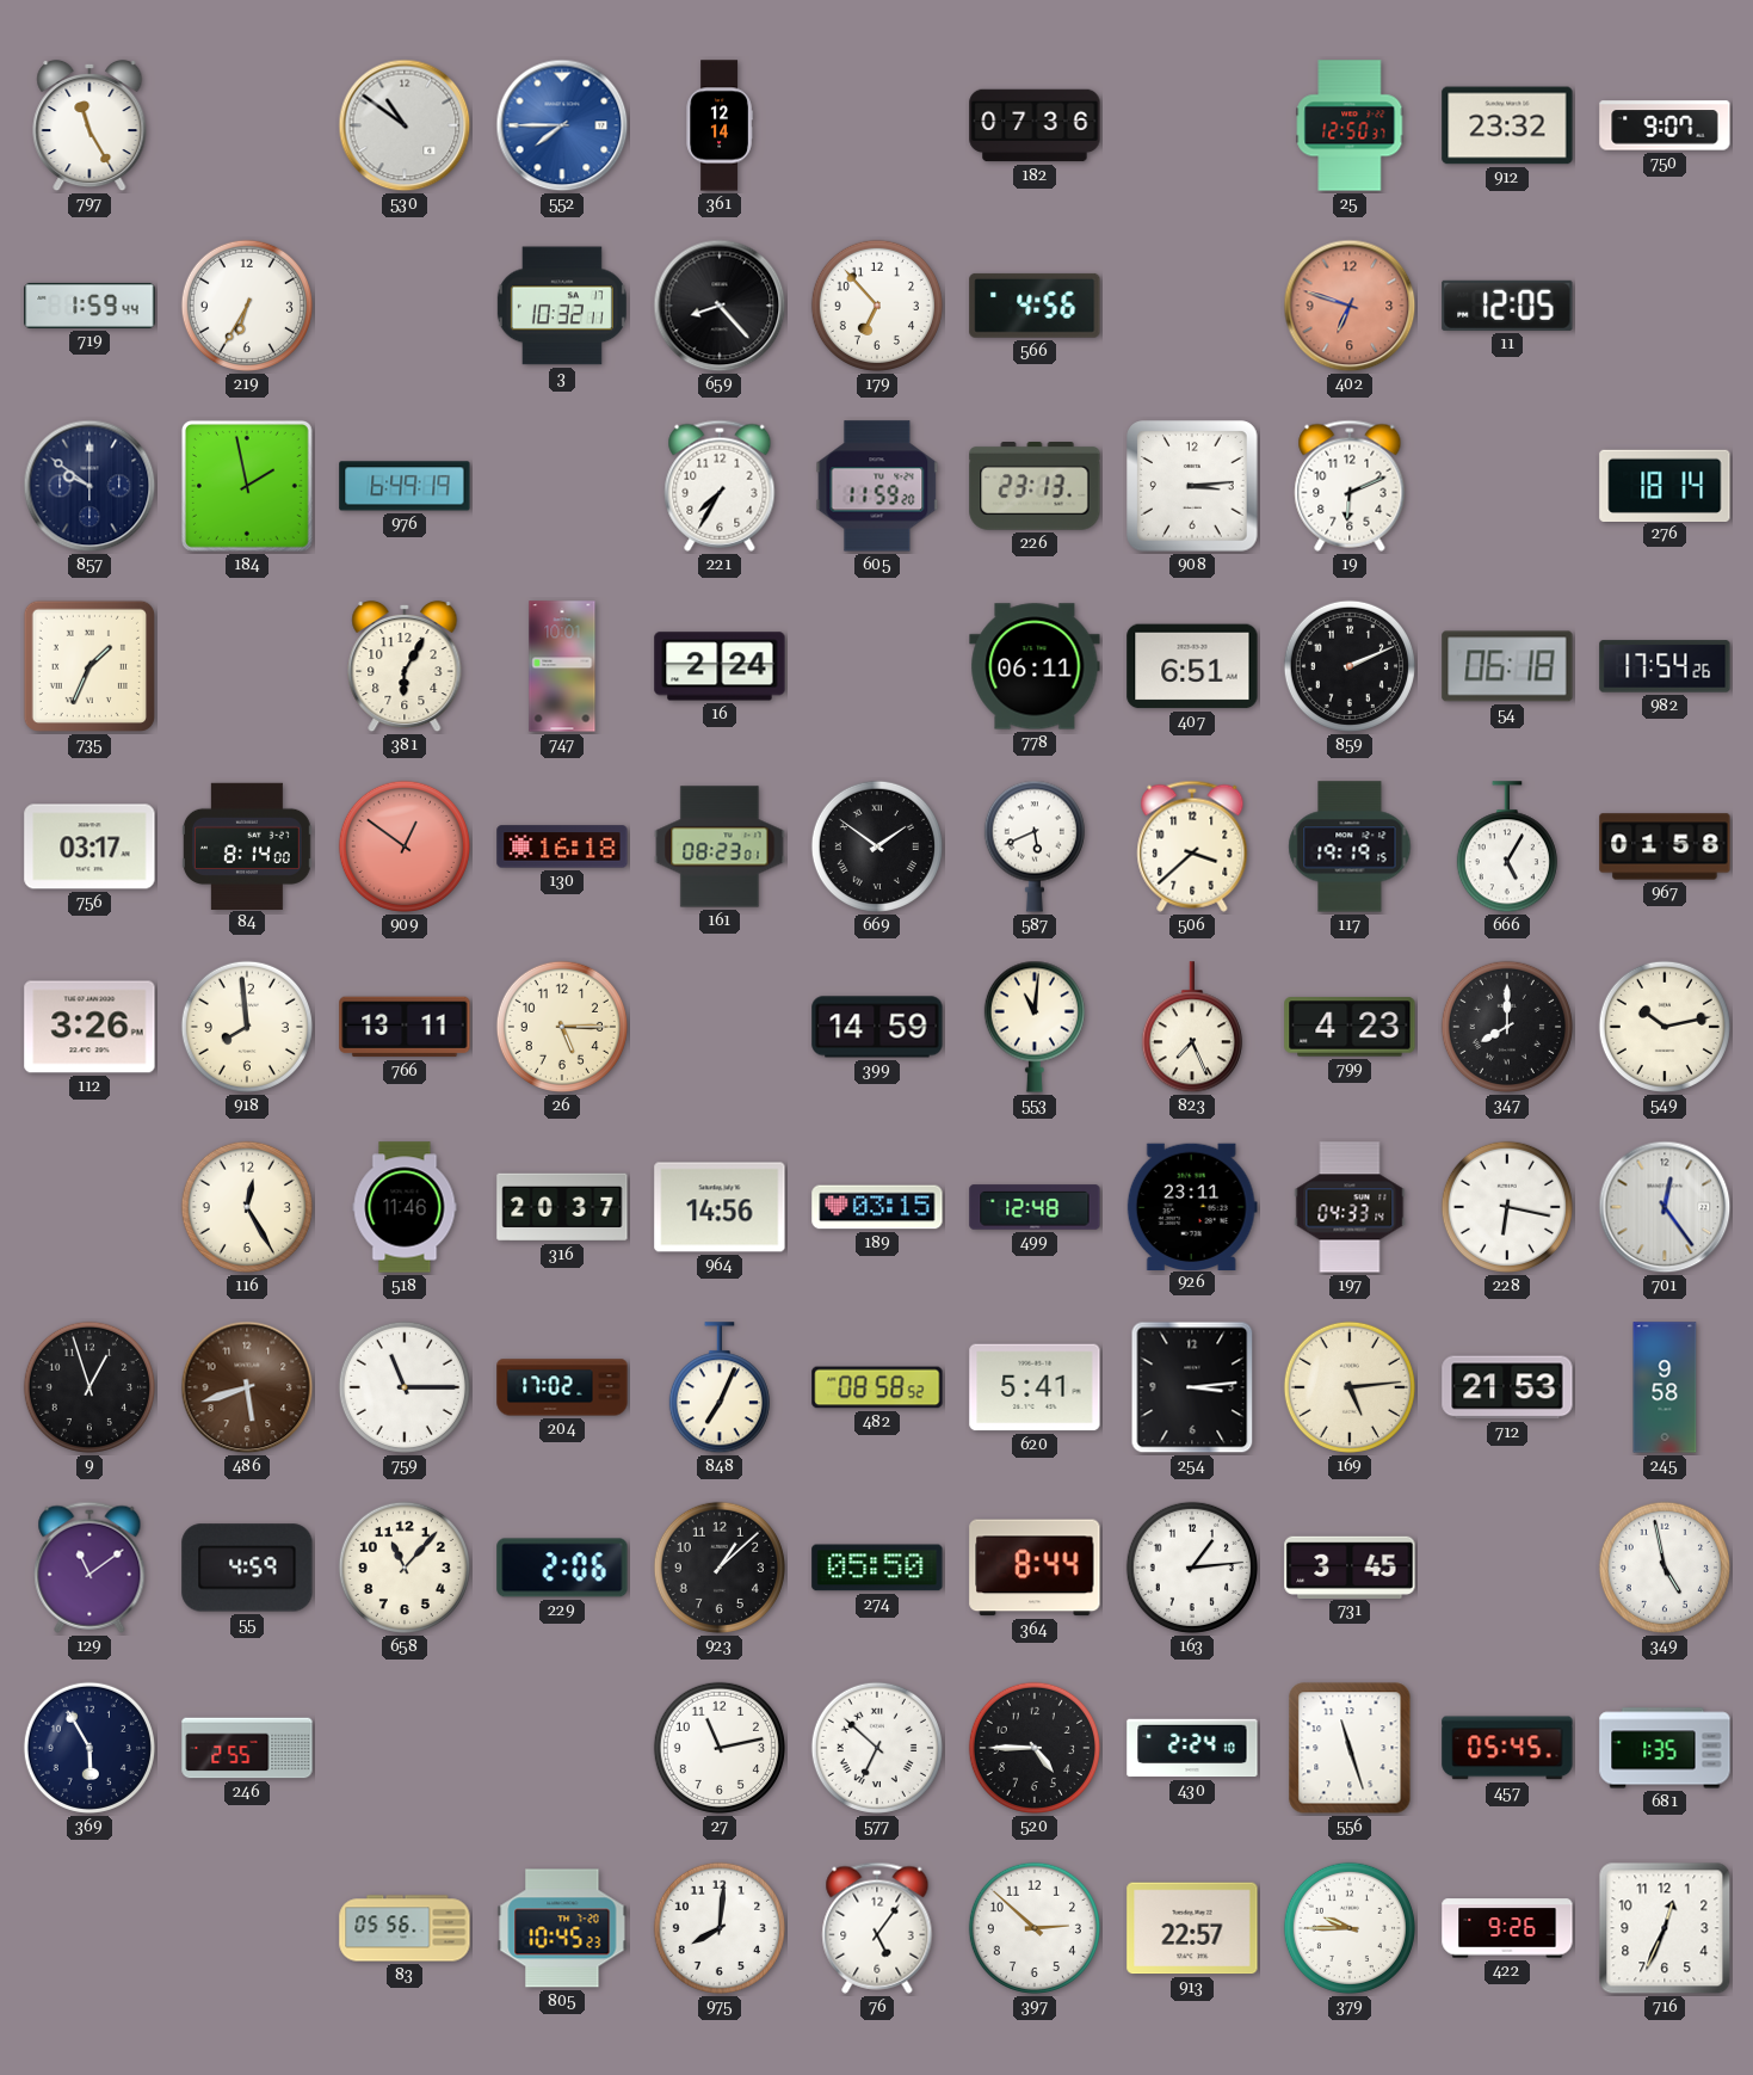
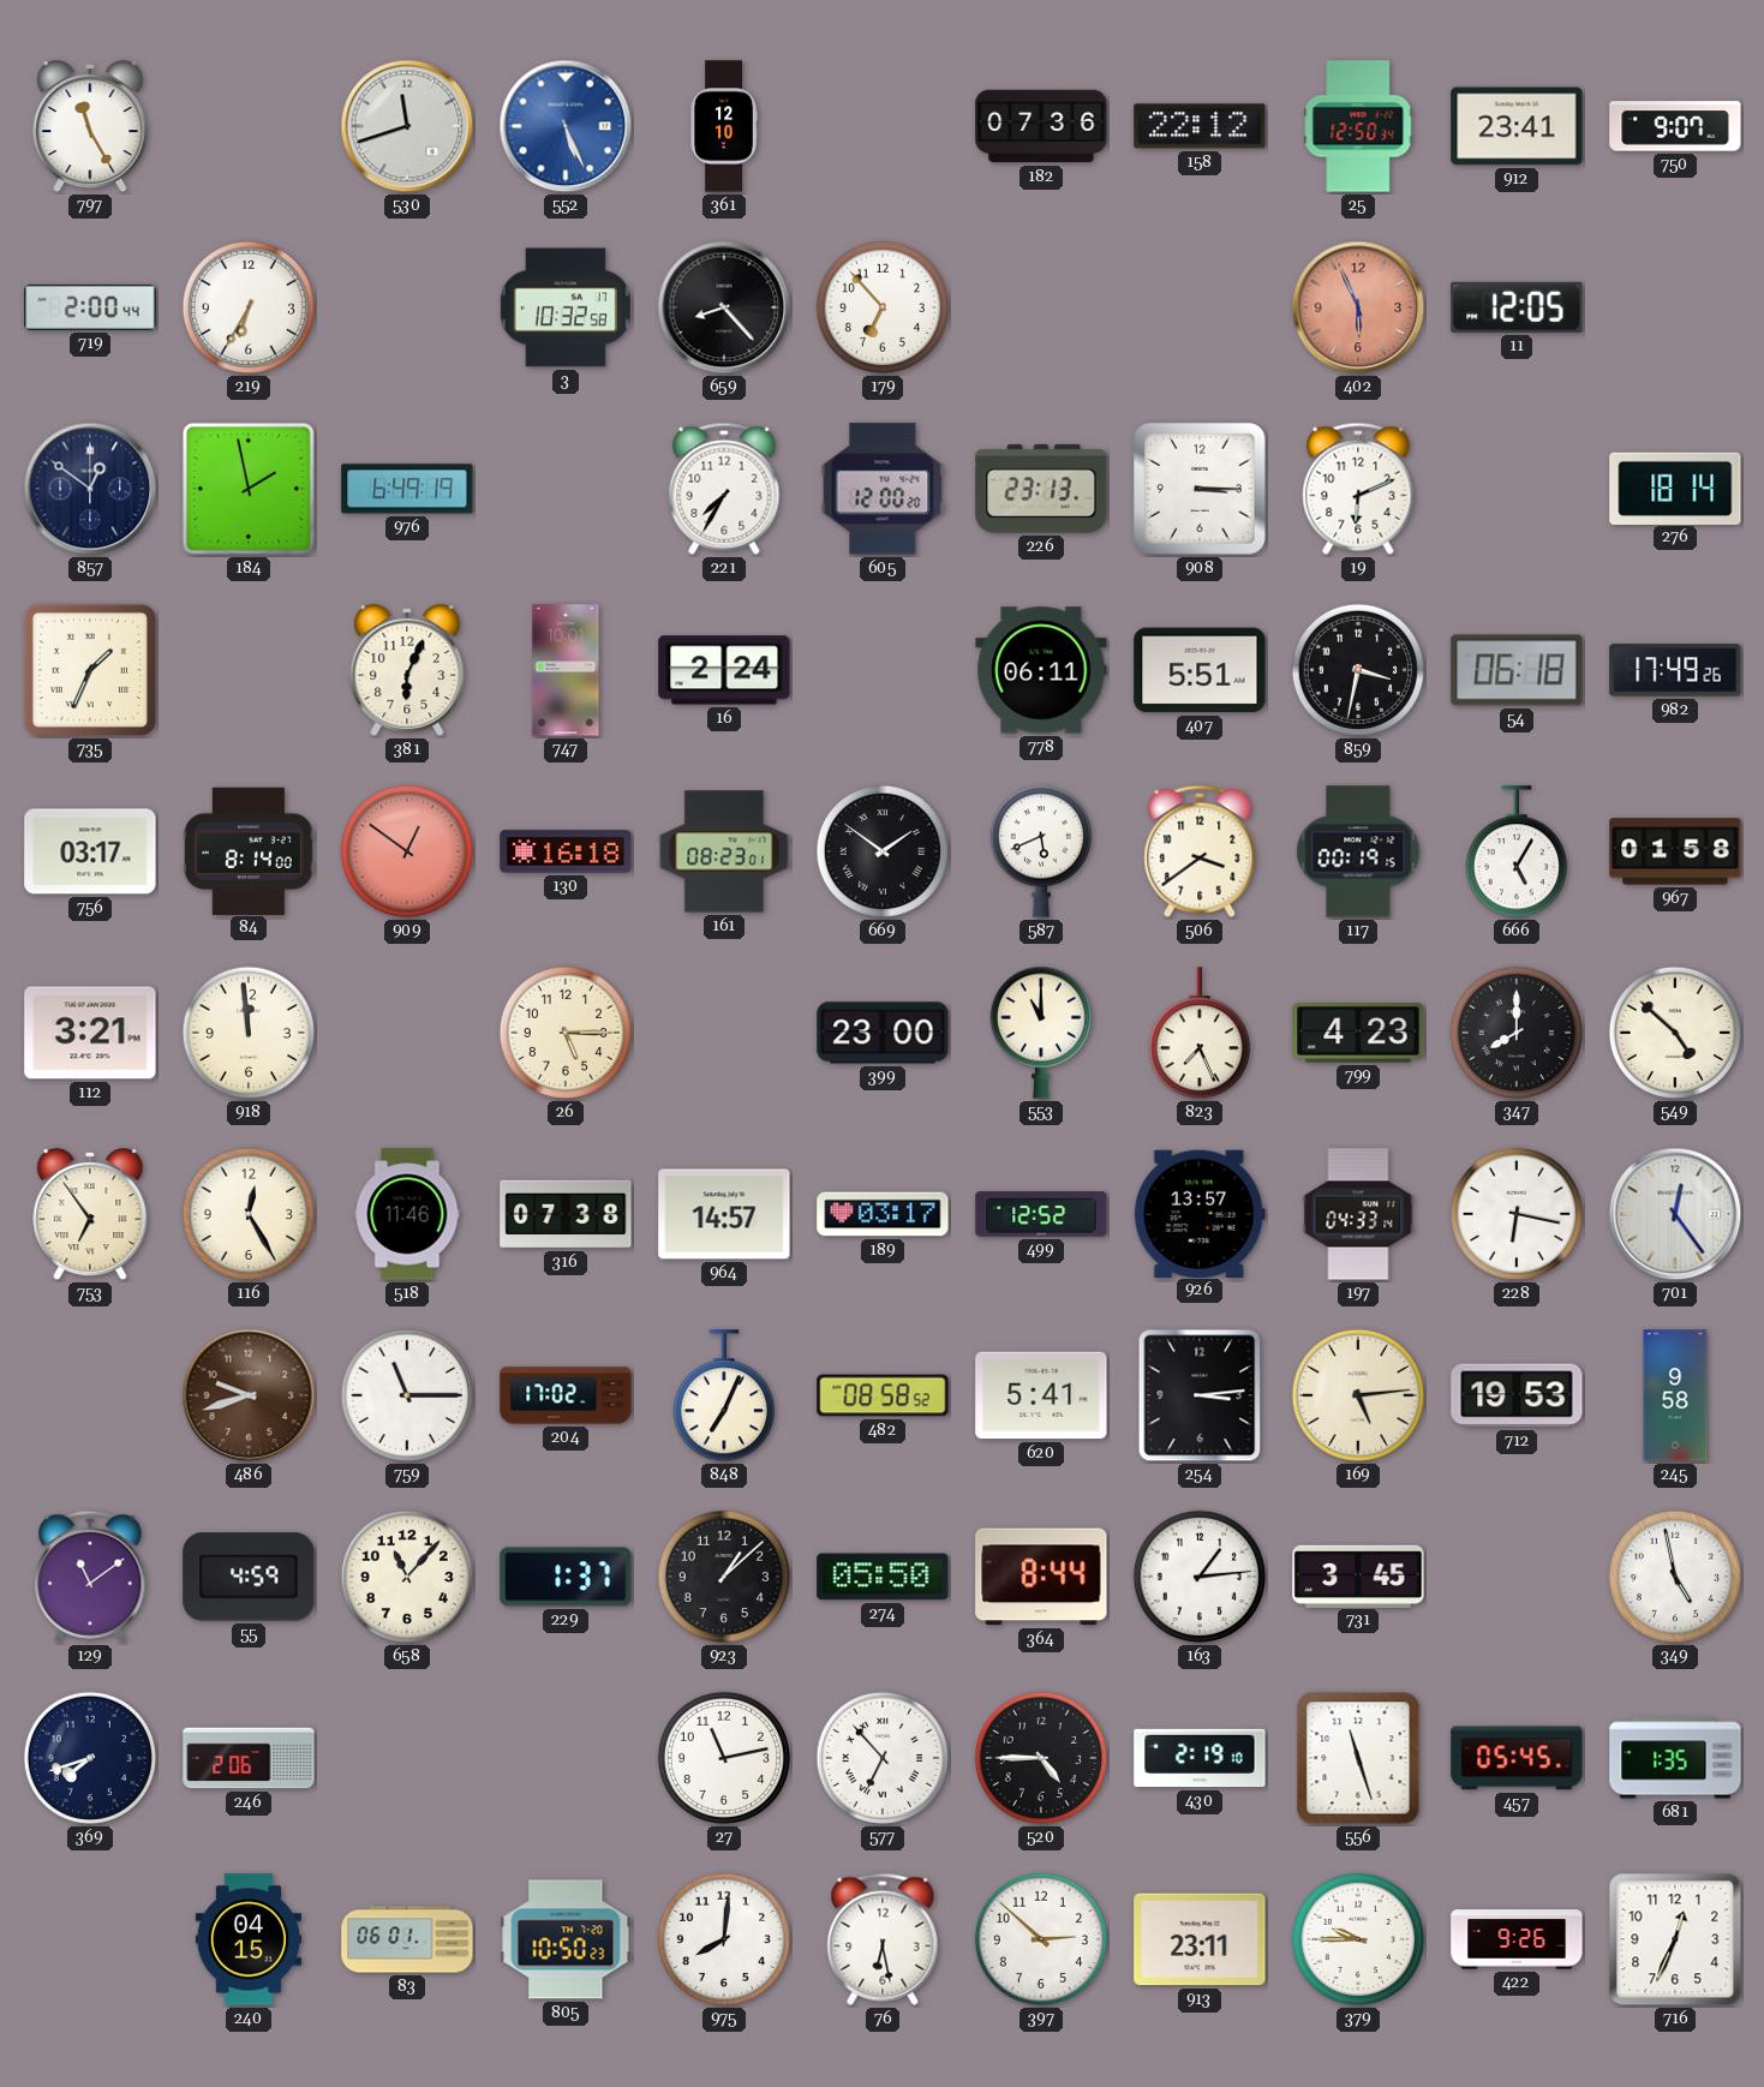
530: 10:51 -> 11:42 (407, 126)
552: 7:45 -> 5:26 (566, 126)
361: 12:14 -> 12:10 (724, 126)
158: none -> 22:12 (1200, 126)
25: 12:50:37 -> 12:50:34 (1358, 126)
912: 23:32 -> 23:41 (1517, 126)
719: 1:59 -> 2:00 (90, 307)
3: 10:32:11 -> 10:32:58 (566, 307)
566: 4:56 -> none (1035, 306)
402: 6:48 -> 5:56 (1358, 307)
857: 9:51 -> 12:51 (90, 489)
605: 11:59 -> 12:00 (883, 489)
908: 3:14 -> 3:15 (1200, 489)
381: 6:05 -> 6:04 (407, 670)
407: 6:51 -> 5:51 (1200, 670)
859: 2:11 -> 3:32 (1358, 670)
982: 17:54 -> 17:49 (1675, 670)
506: 3:38 -> 3:39 (1200, 851)
117: 19:19 -> 00:19 (1358, 851)
112: 3:26 -> 3:21 (90, 1033)
918: 7:59 -> 11:59 (249, 1033)
766: 13:11 -> none (405, 1027)
399: 14:59 -> 23:00 (883, 1033)
553: 11:01 -> 11:00 (1041, 1033)
549: 10:13 -> 4:52 (1675, 1033)
753: none -> 6:54 (90, 1214)
316: 20:37 -> 07:38 (566, 1214)
964: 14:56 -> 14:57 (724, 1214)
189: 03:15 -> 03:17 (883, 1214)
499: 12:48 -> 12:52 (1041, 1214)
926: 23:11 -> 13:57 (1200, 1213)
9: 12:57 -> none (89, 1387)
486: 5:42 -> 9:42 (249, 1395)
712: 21:53 -> 19:53 (1517, 1395)
229: 2:06 -> 1:37 (566, 1577)
369: 5:55 -> 7:42 (90, 1758)
246: 2:55 -> 2:06 (249, 1758)
577: 6:52 -> 6:53 (883, 1758)
430: 2:24 -> 2:19 (1200, 1758)
240: none -> 04:15 (247, 1939)
83: 05:56 -> 06:01 (407, 1939)
805: 10:45 -> 10:50 (566, 1939)
76: 5:06 -> 6:28 (883, 1939)
913: 22:57 -> 23:11 (1200, 1939)
